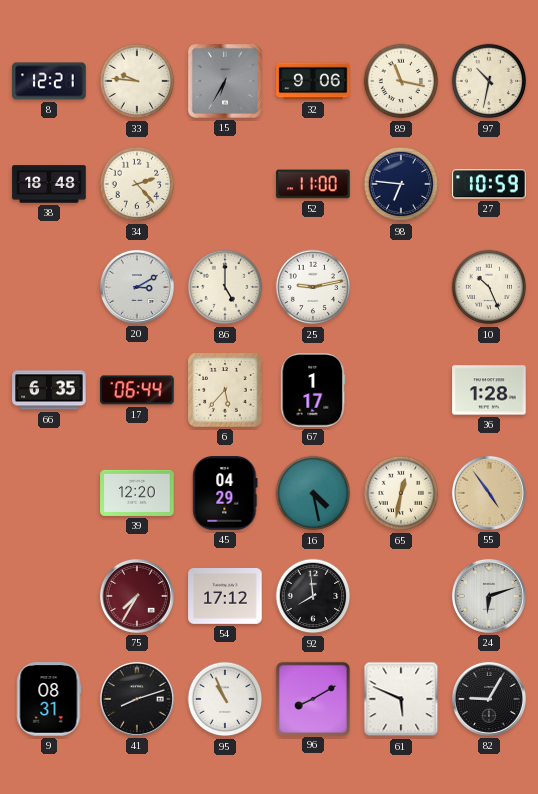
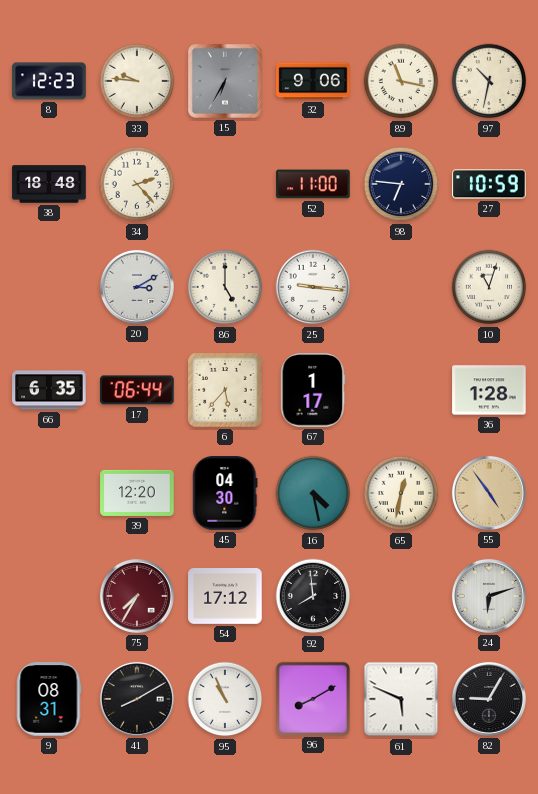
8: 12:21 -> 12:23 (49, 81)
25: 9:13 -> 9:16 (313, 287)
10: 10:26 -> 11:03 (489, 287)
45: 04:29 -> 04:30 (225, 493)
41: 8:12 -> 8:10 (137, 699)
